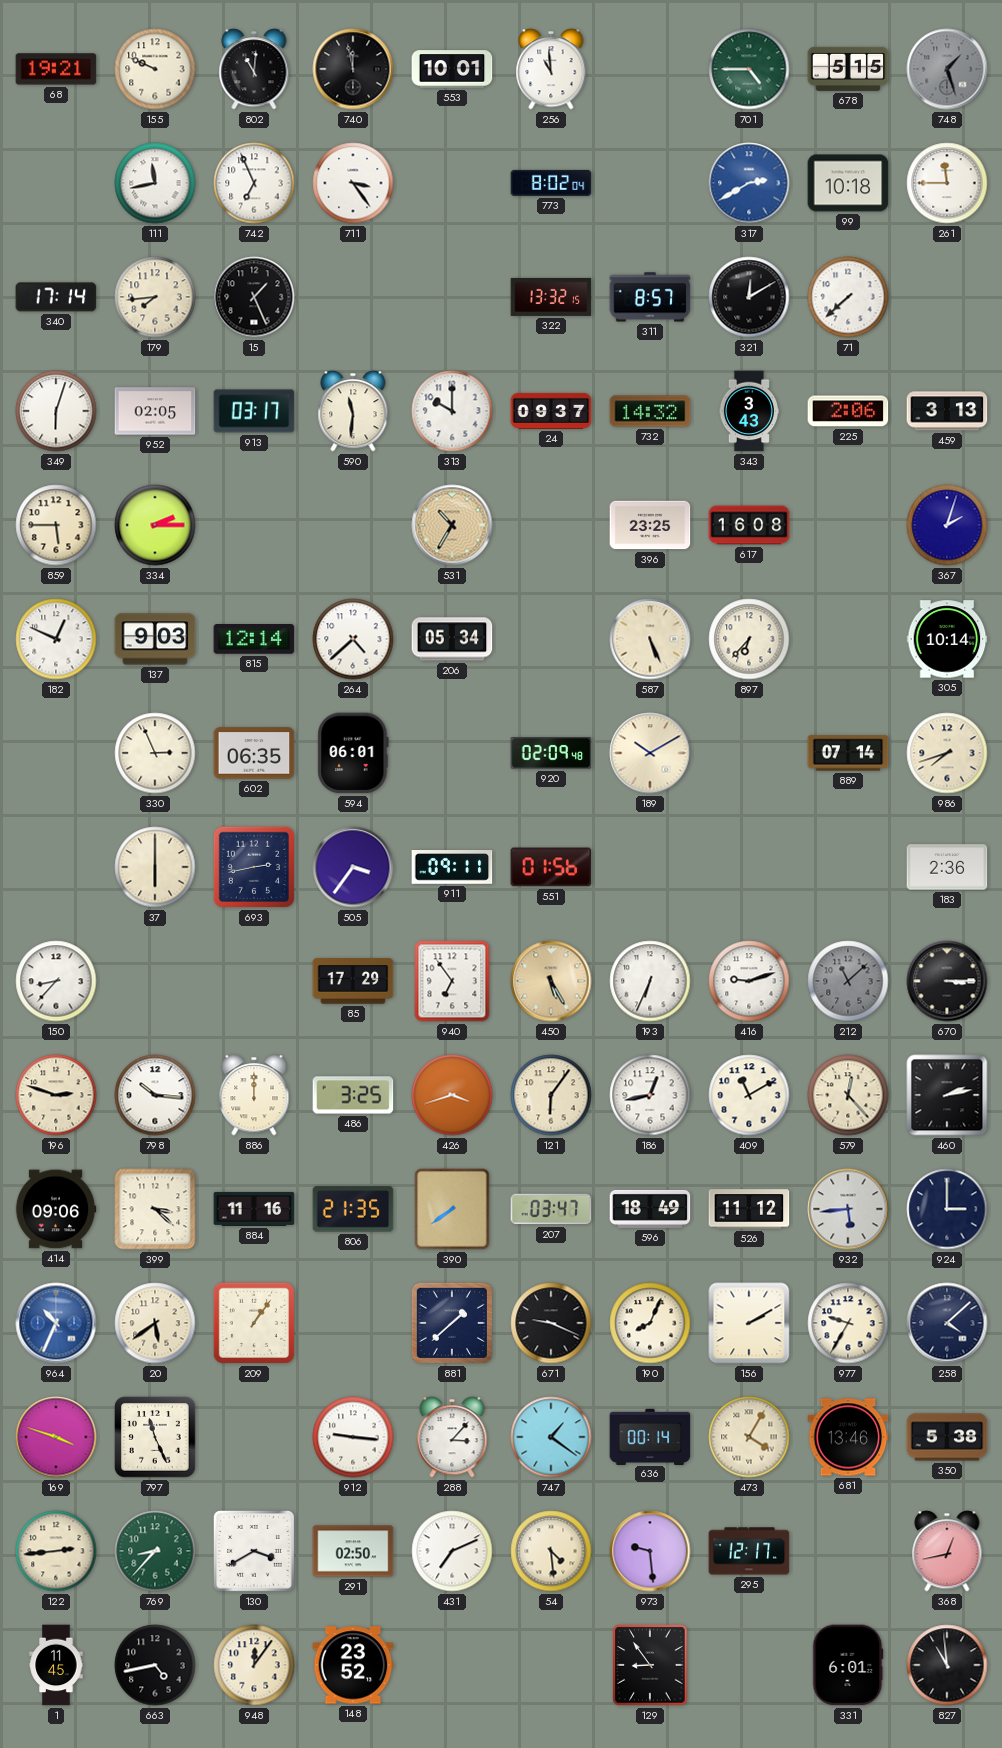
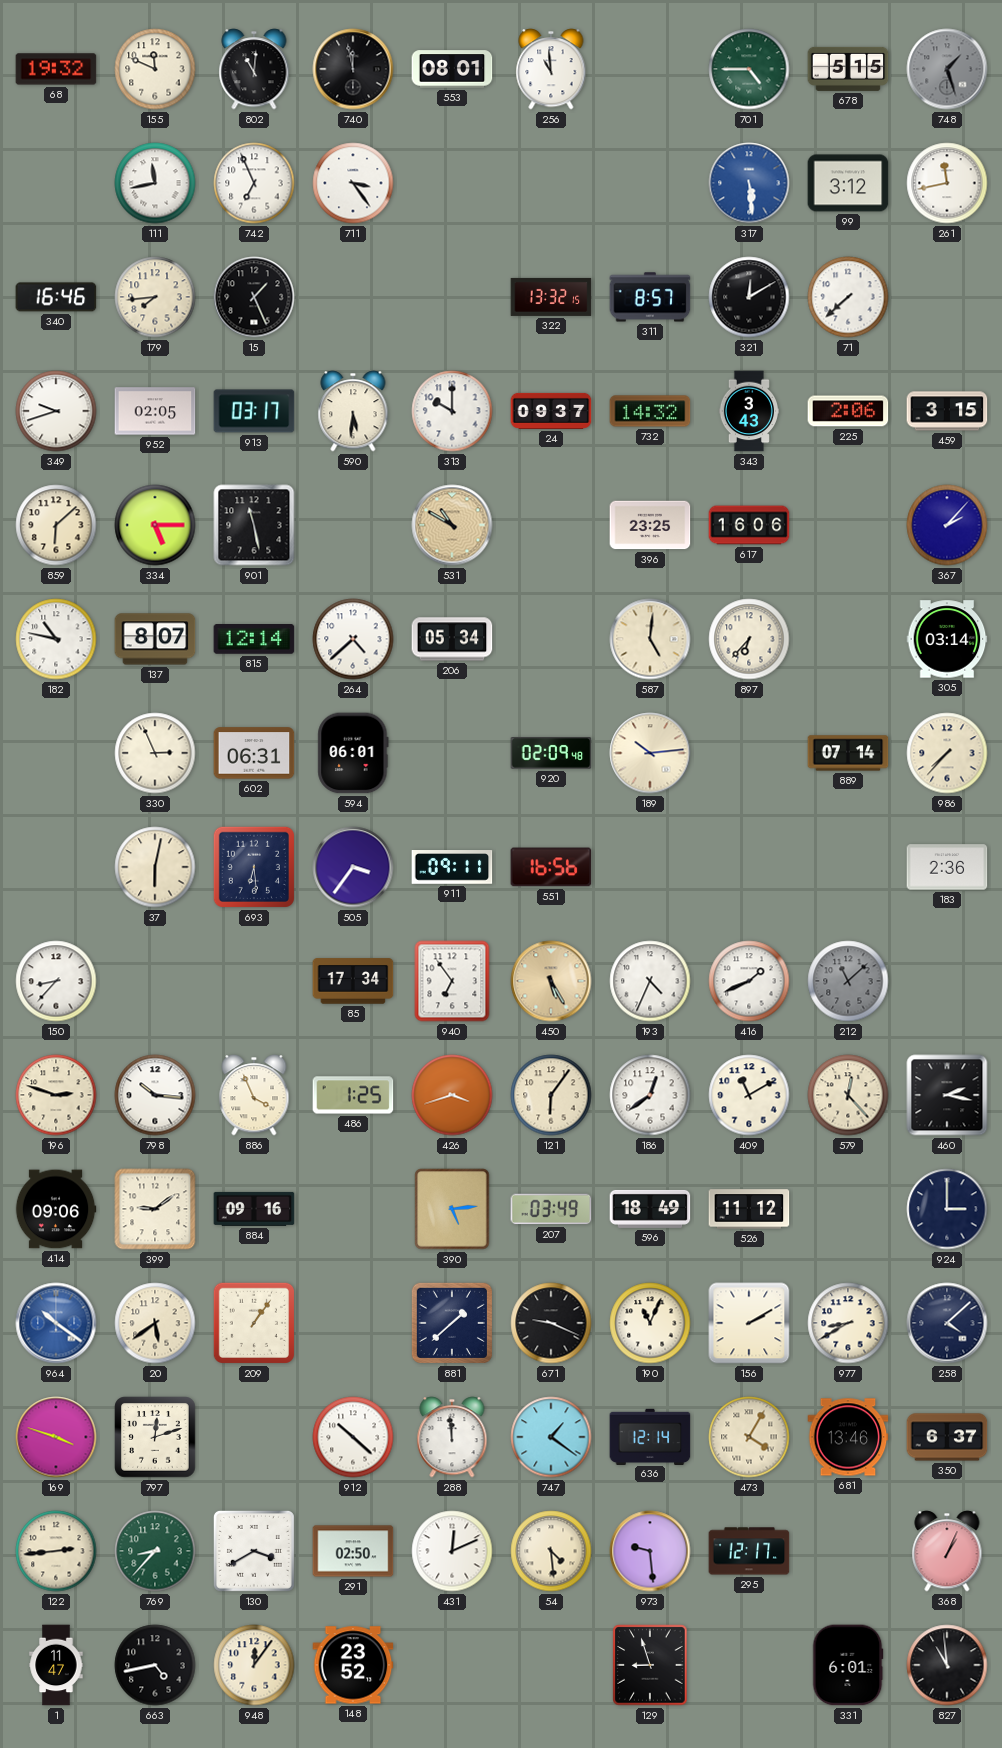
68: 19:21 -> 19:32 (56, 69)
155: 9:49 -> 11:49 (155, 69)
553: 10:01 -> 08:01 (452, 69)
773: 8:02 -> none (551, 183)
317: 2:40 -> 5:29 (749, 183)
99: 10:18 -> 3:12 (848, 183)
261: 11:45 -> 11:43 (947, 183)
340: 17:14 -> 16:46 (56, 297)
349: 6:03 -> 9:42 (56, 411)
590: 11:31 -> 5:31 (353, 411)
459: 3:13 -> 3:15 (947, 411)
859: 5:45 -> 6:08 (56, 525)
334: 2:15 -> 5:15 (155, 525)
901: none -> 11:28 (254, 525)
531: 10:35 -> 10:50 (452, 525)
617: 16:08 -> 16:06 (749, 525)
367: 2:03 -> 2:07 (947, 525)
182: 12:49 -> 10:47 (56, 639)
137: 9:03 -> 8:07 (155, 639)
587: 5:26 -> 5:01 (650, 639)
305: 10:14 -> 03:14 (947, 639)
602: 06:35 -> 06:31 (254, 753)
189: 10:10 -> 10:14 (650, 753)
986: 7:42 -> 7:37 (947, 753)
37: 6:00 -> 6:02 (155, 867)
693: 2:43 -> 6:29 (254, 867)
551: 01:56 -> 16:56 (551, 867)
85: 17:29 -> 17:34 (353, 981)
193: 6:34 -> 4:34 (650, 981)
416: 9:12 -> 1:41 (749, 981)
670: 3:15 -> none (947, 981)
886: 12:00 -> 3:56 (254, 1095)
486: 3:25 -> 1:25 (353, 1095)
186: 12:43 -> 12:39 (650, 1095)
460: 2:13 -> 2:17 (947, 1095)
399: 3:22 -> 9:09 (155, 1209)
884: 11:16 -> 09:16 (254, 1209)
806: 21:35 -> none (353, 1209)
390: 7:39 -> 5:14 (452, 1209)
207: 03:47 -> 03:49 (551, 1209)
932: 5:44 -> none (848, 1209)
964: 10:34 -> 10:21 (56, 1323)
190: 8:04 -> 11:04 (650, 1323)
977: 9:35 -> 8:40 (848, 1323)
797: 11:26 -> 12:12 (155, 1437)
912: 9:16 -> 10:22 (353, 1437)
288: 3:07 -> 11:59 (452, 1437)
636: 00:14 -> 12:14 (650, 1436)
350: 5:38 -> 6:37 (947, 1437)
431: 7:11 -> 12:11 (452, 1551)
368: 12:43 -> 1:04 (947, 1551)
1: 11:45 -> 11:47 (56, 1665)
129: 8:54 -> 8:57 (650, 1665)
